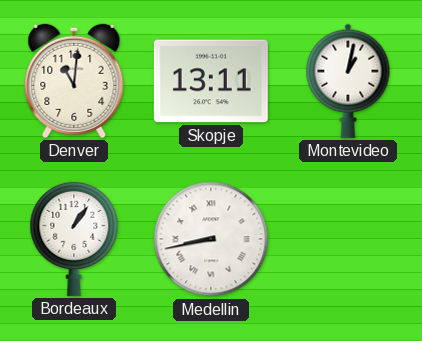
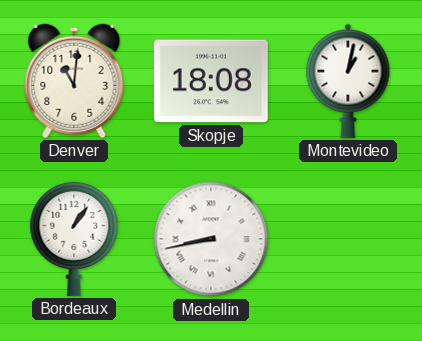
Skopje: 13:11 -> 18:08 (211, 81)
